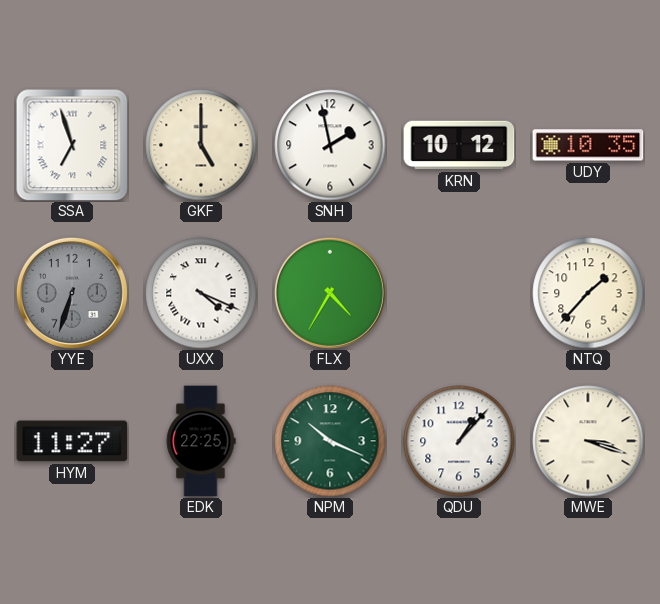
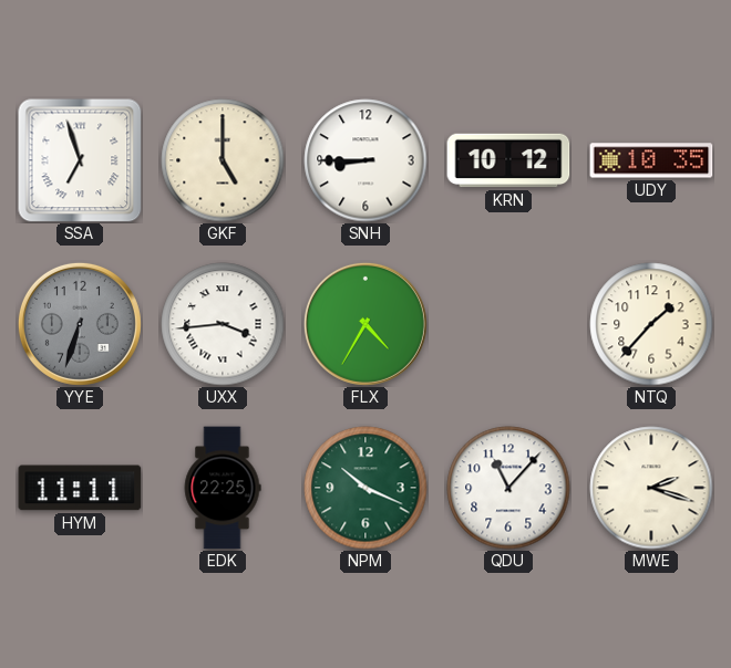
SNH: 1:58 -> 8:45 (365, 160)
UXX: 4:19 -> 3:44 (223, 324)
HYM: 11:27 -> 11:11 (80, 488)
QDU: 1:07 -> 11:07 (508, 488)
MWE: 3:18 -> 2:18 (651, 488)
